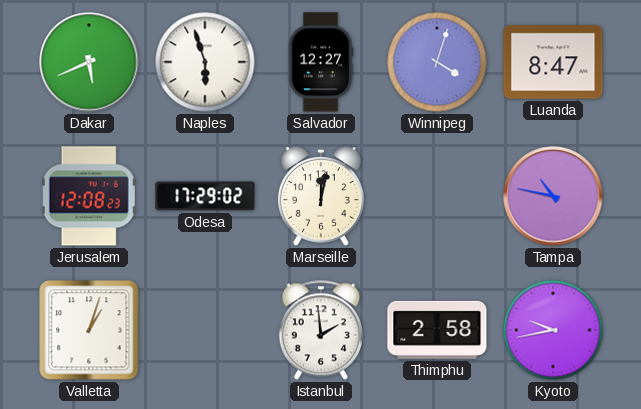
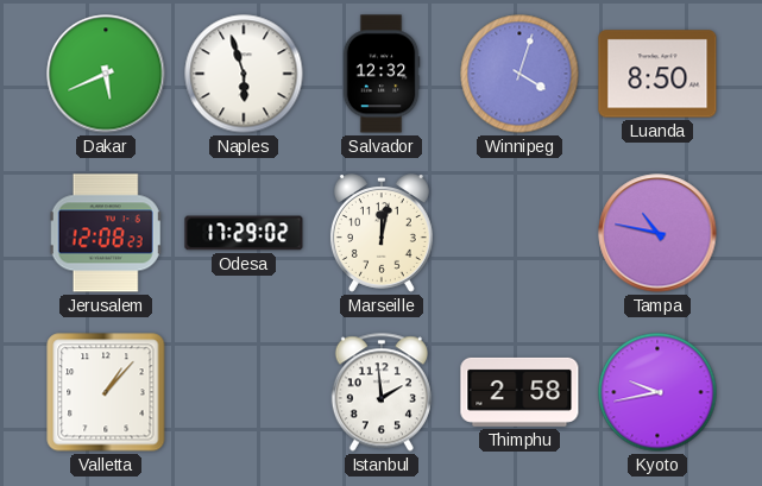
Salvador: 12:27 -> 12:32 (382, 74)
Luanda: 8:47 -> 8:50 (657, 74)
Valletta: 1:03 -> 1:07 (106, 392)
